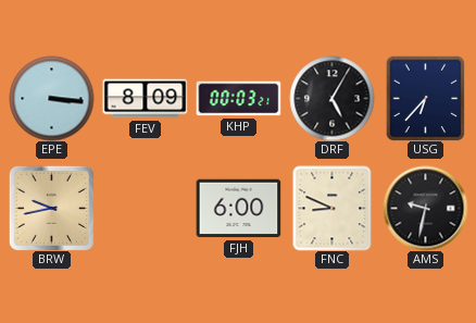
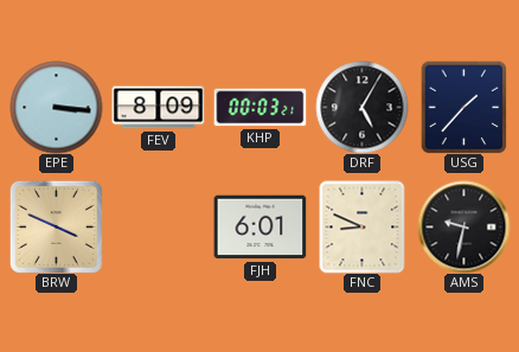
USG: 6:37 -> 1:37 (464, 107)
BRW: 9:43 -> 3:49 (56, 226)
FJH: 6:00 -> 6:01 (259, 228)
